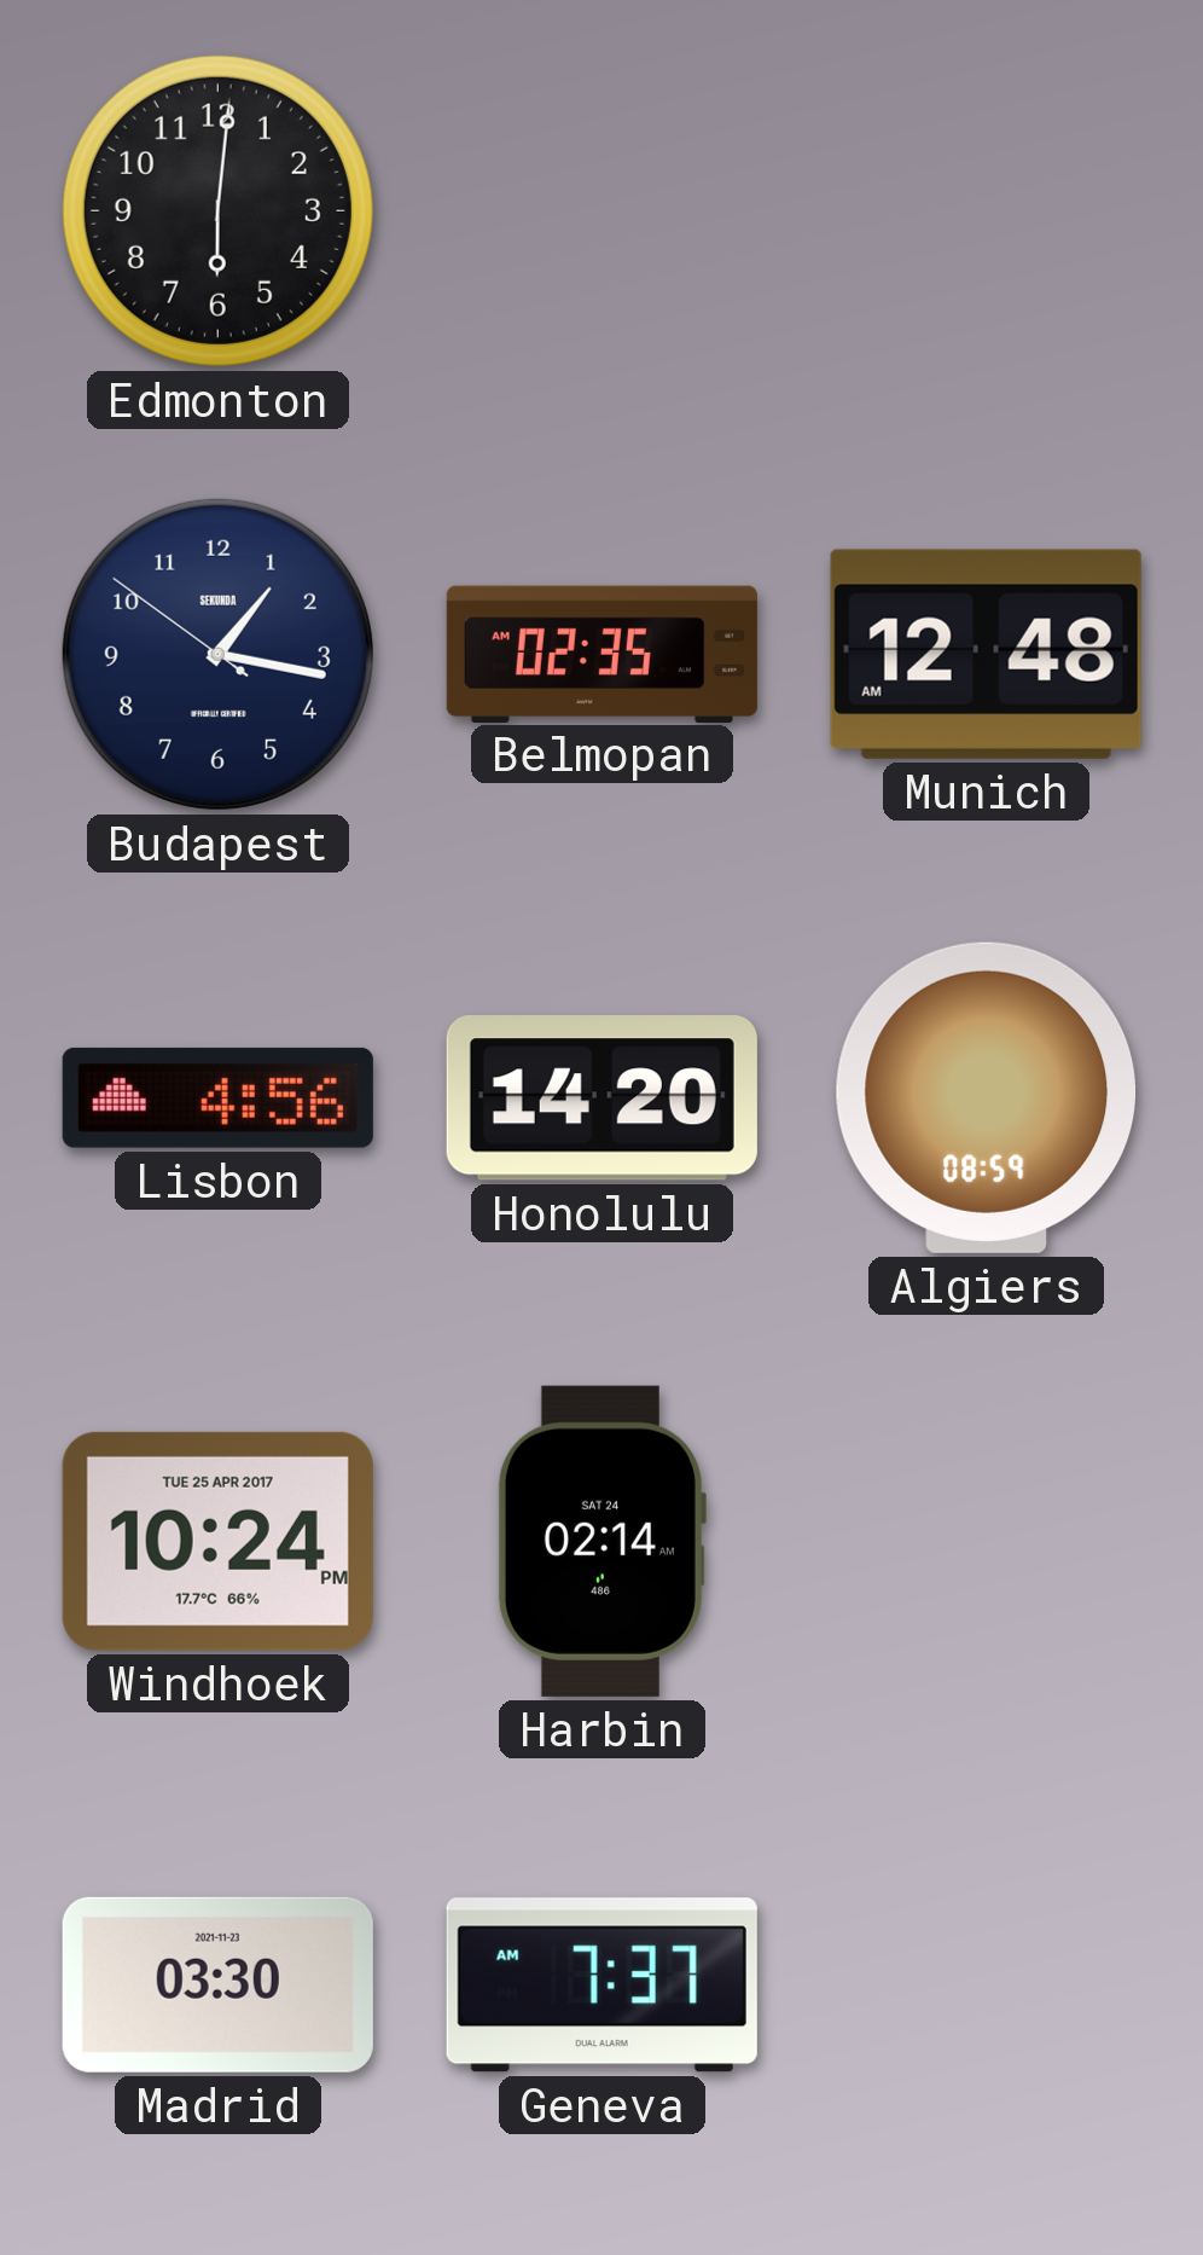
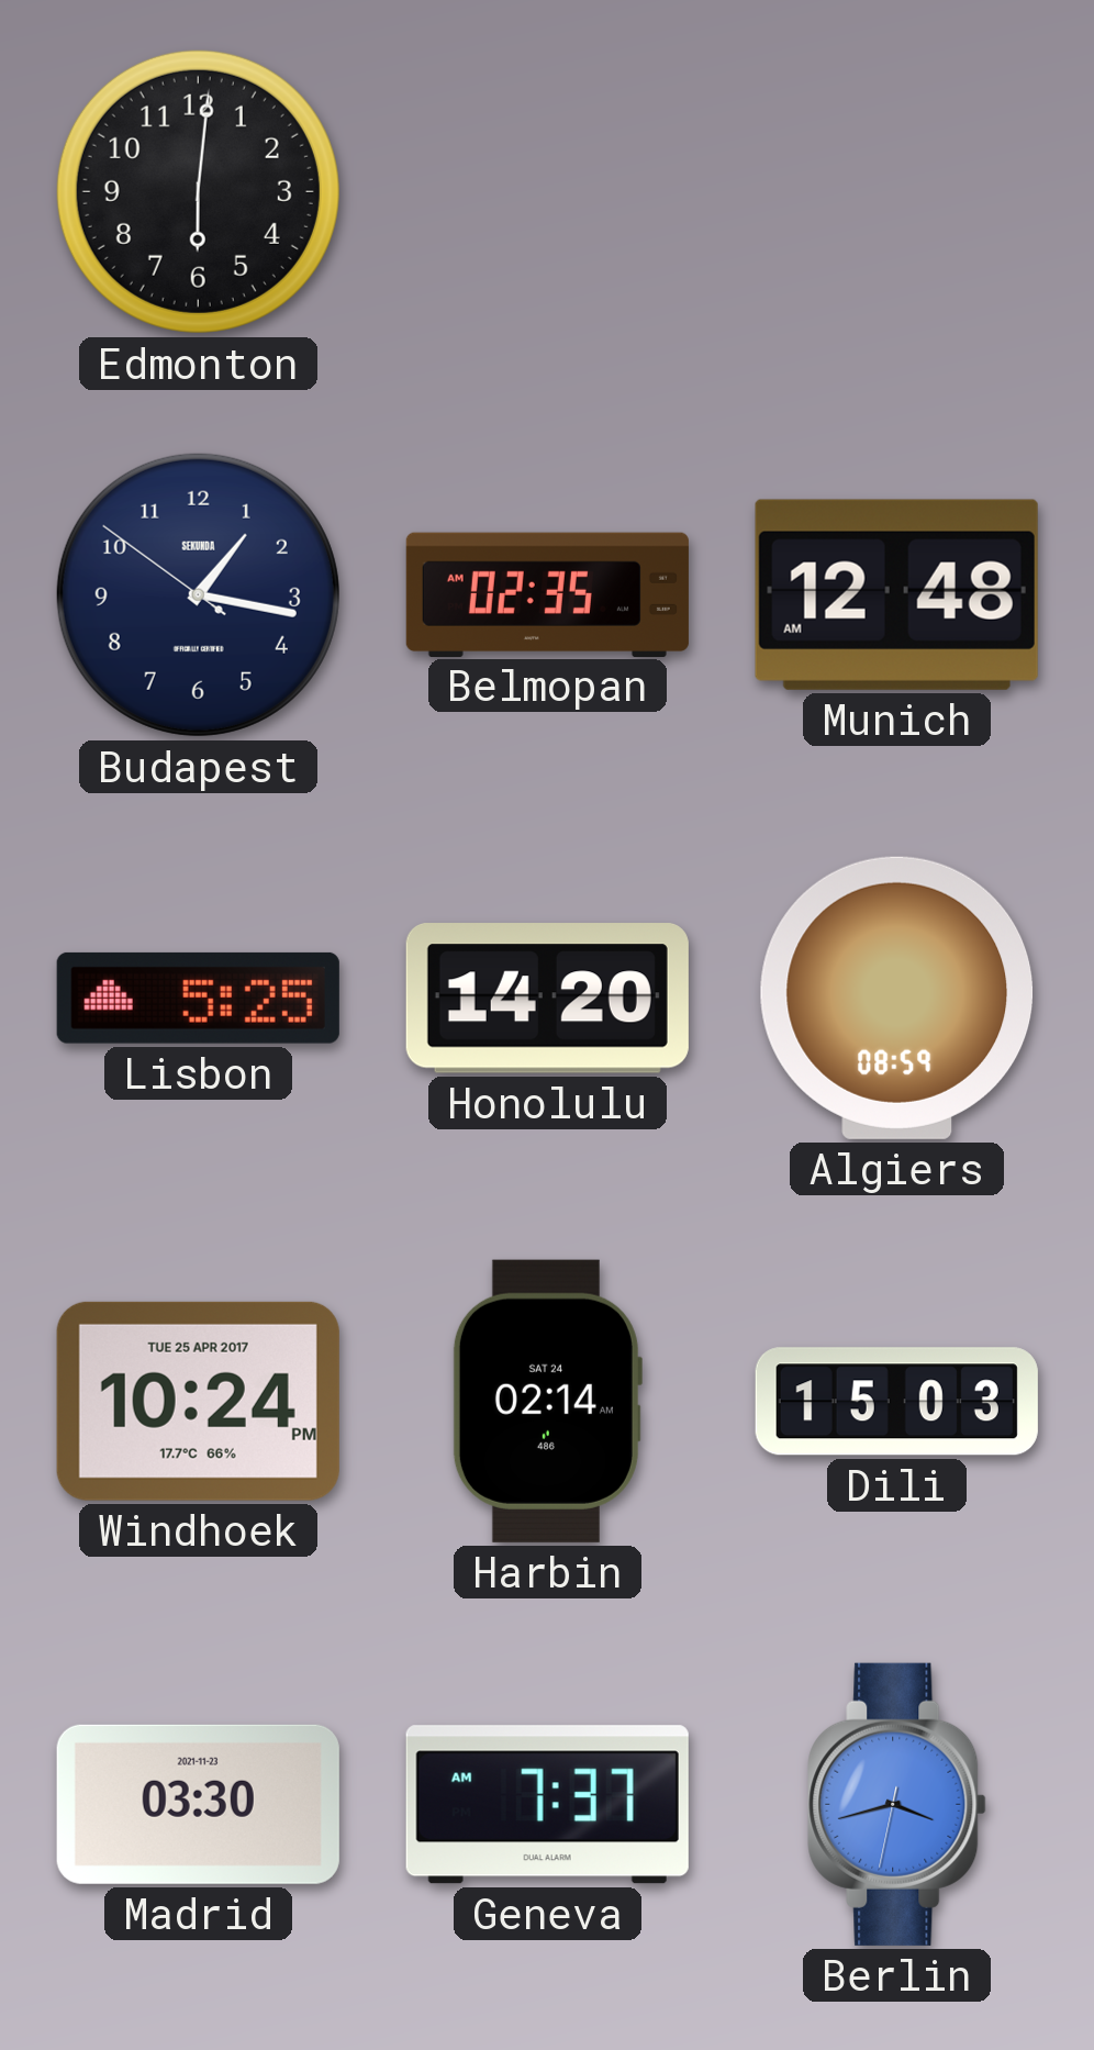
Lisbon: 4:56 -> 5:25 (198, 998)
Dili: none -> 15:03 (896, 1402)
Berlin: none -> 3:42 (897, 1804)
